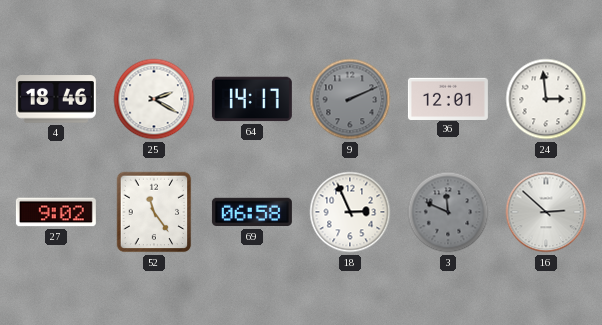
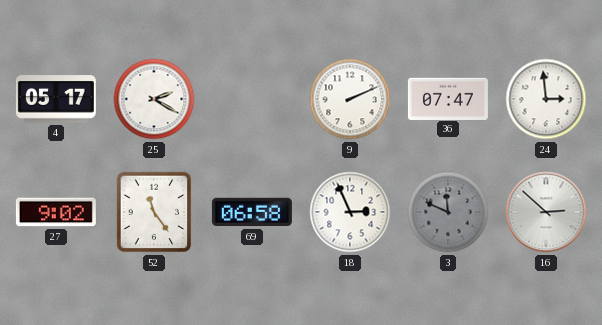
4: 18:46 -> 05:17 (56, 99)
64: 14:17 -> none (252, 99)
9 dial: grey -> white (350, 99)
36: 12:01 -> 07:47 (448, 98)
